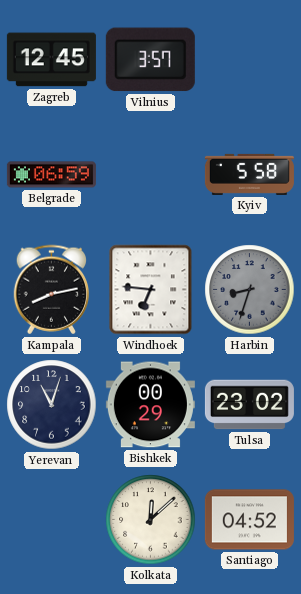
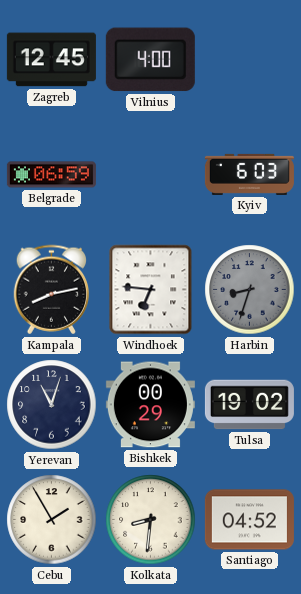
Vilnius: 3:57 -> 4:00 (150, 60)
Kyiv: 5:58 -> 6:03 (249, 174)
Tulsa: 23:02 -> 19:02 (249, 405)
Cebu: none -> 1:55 (52, 520)
Kolkata: 12:08 -> 8:31 (151, 520)
